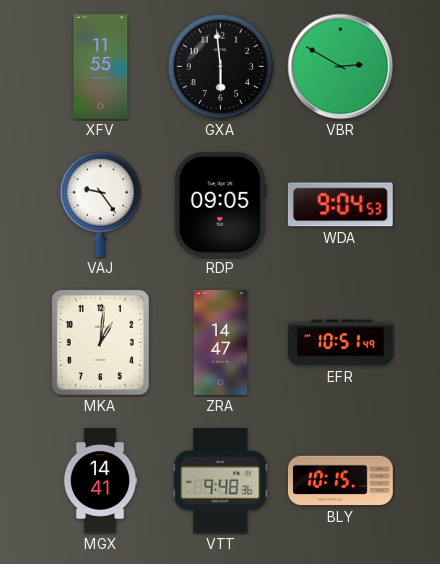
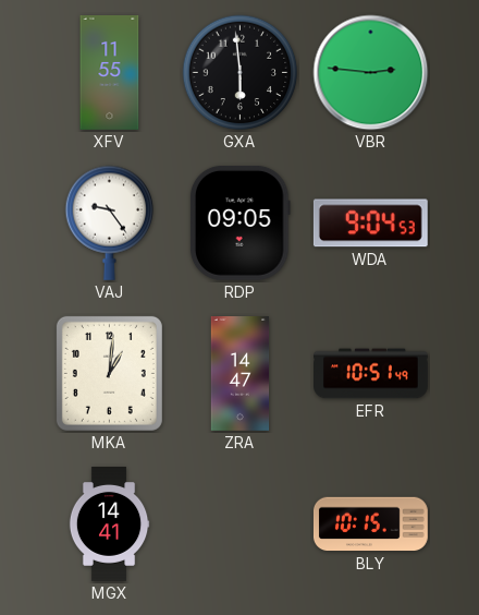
VBR: 2:50 -> 2:46 (371, 73)
VTT: 9:48 -> none (221, 480)
